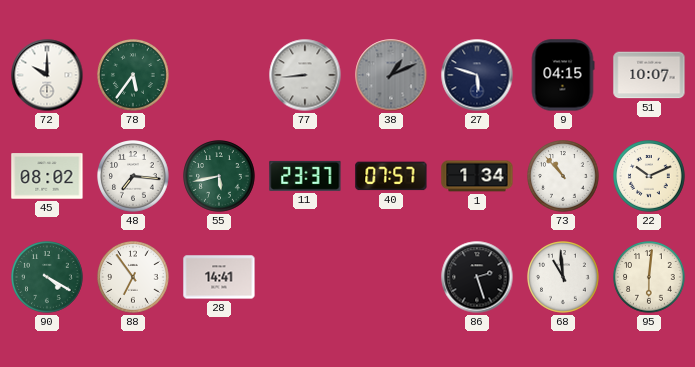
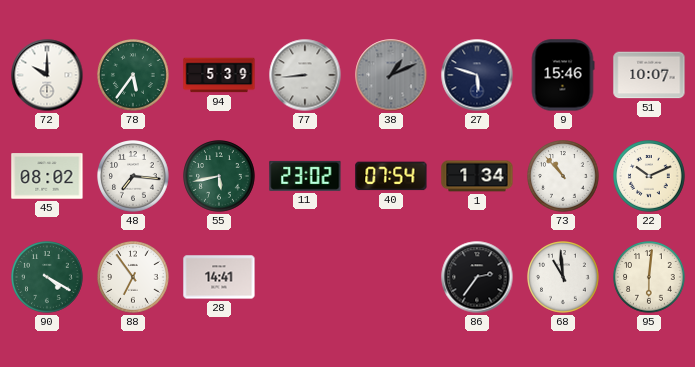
94: none -> 5:39 (219, 75)
9: 04:15 -> 15:46 (563, 75)
11: 23:37 -> 23:02 (305, 176)
40: 07:57 -> 07:54 (391, 176)
86: 2:27 -> 2:36 (477, 277)
